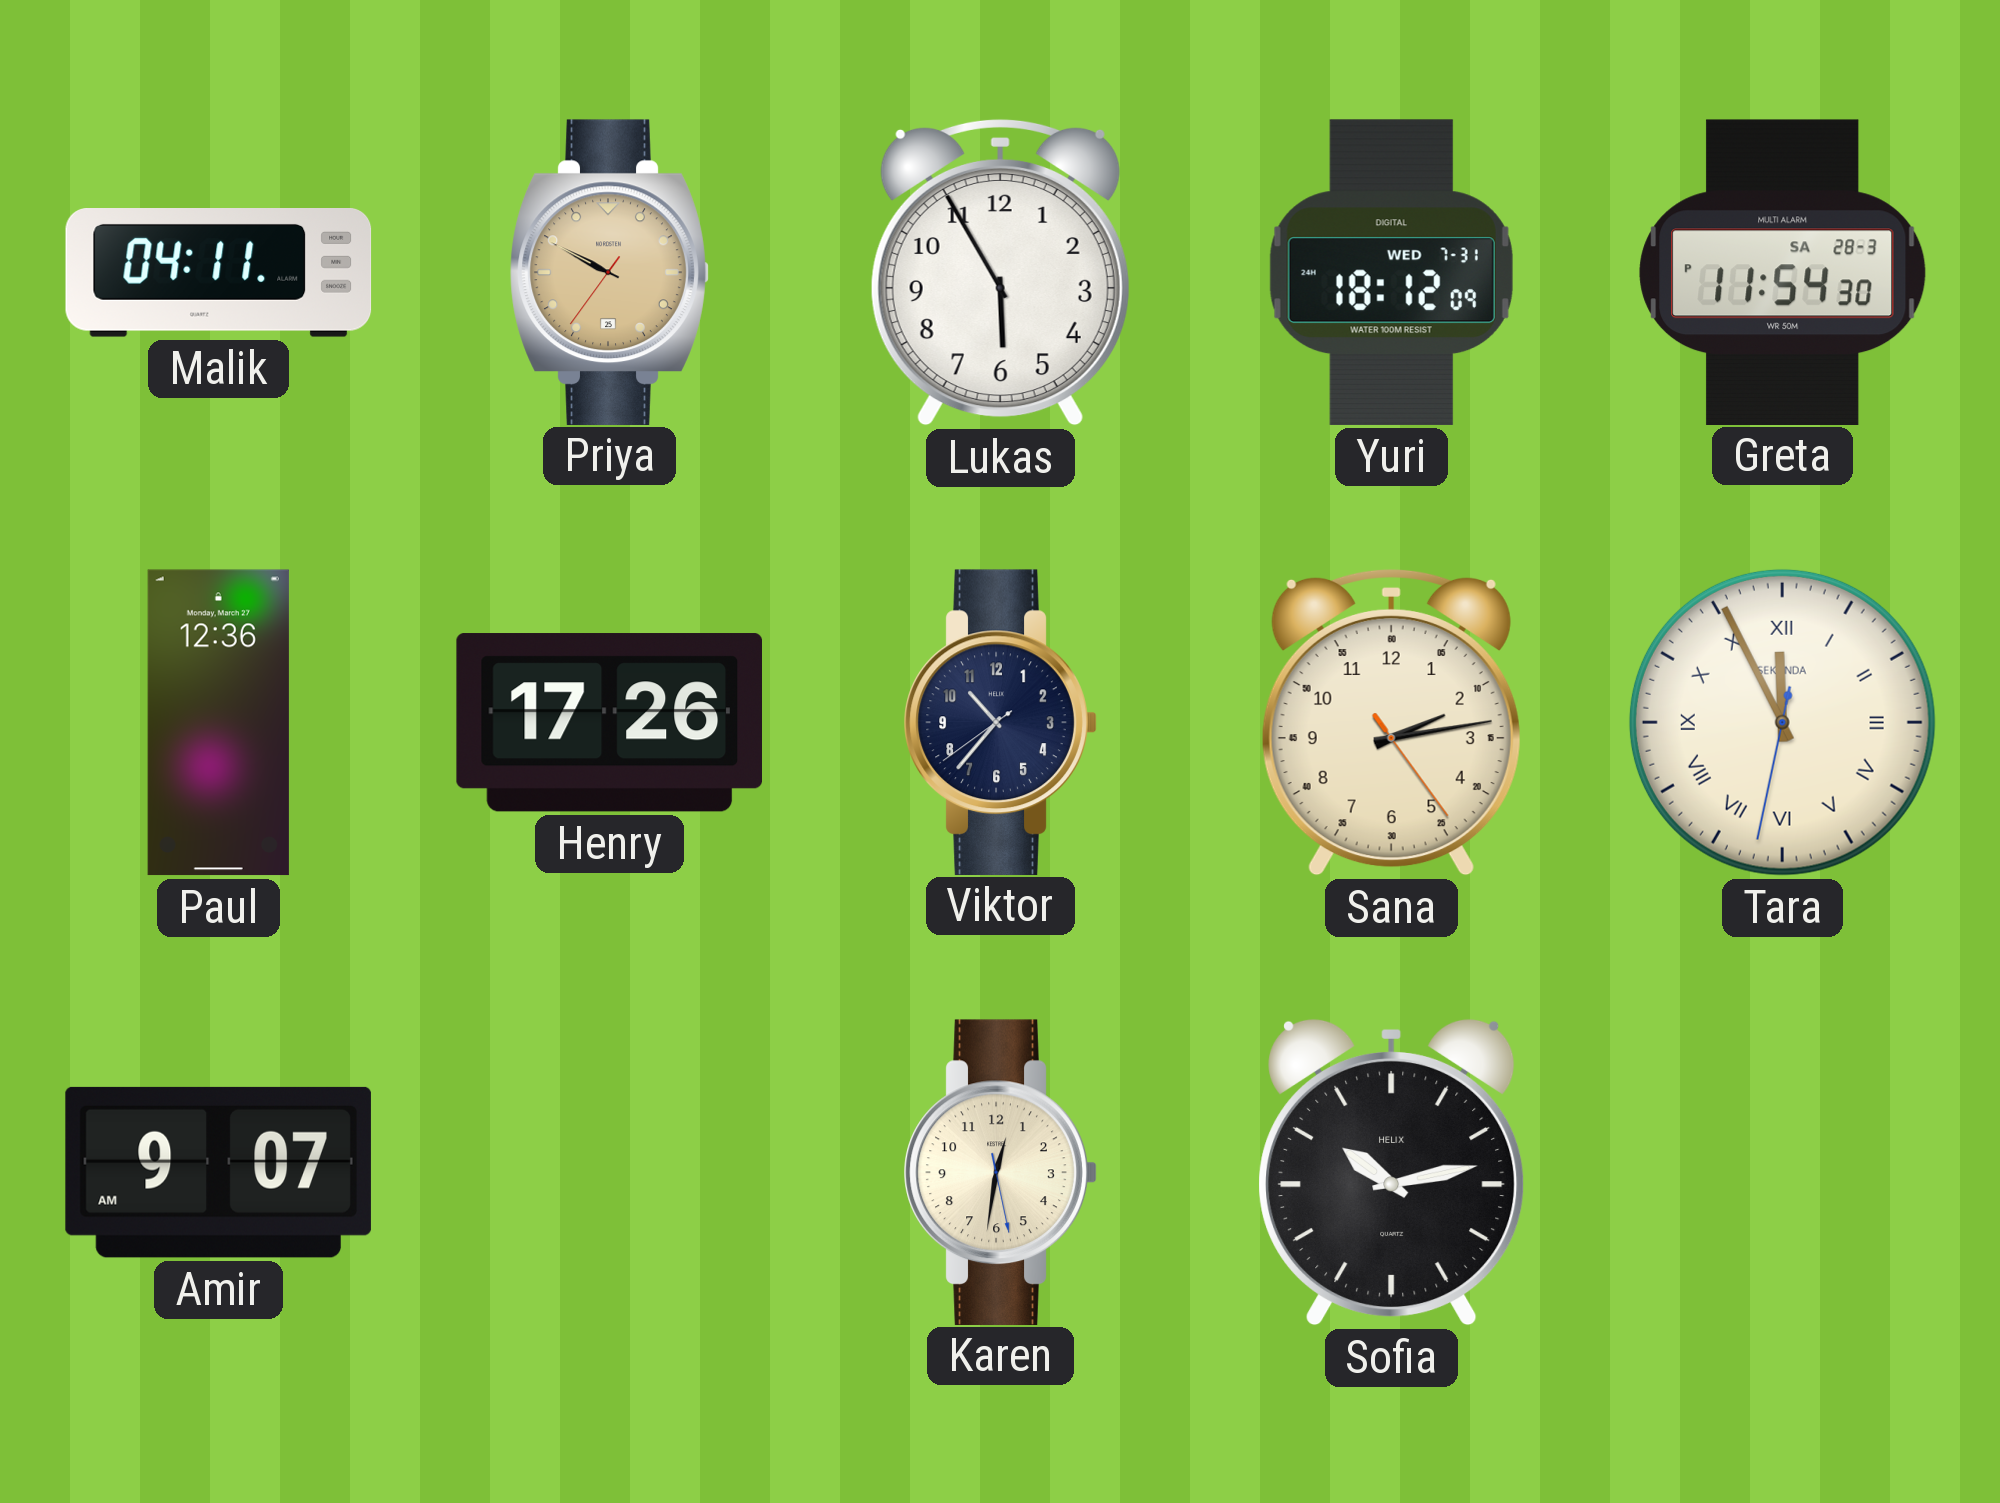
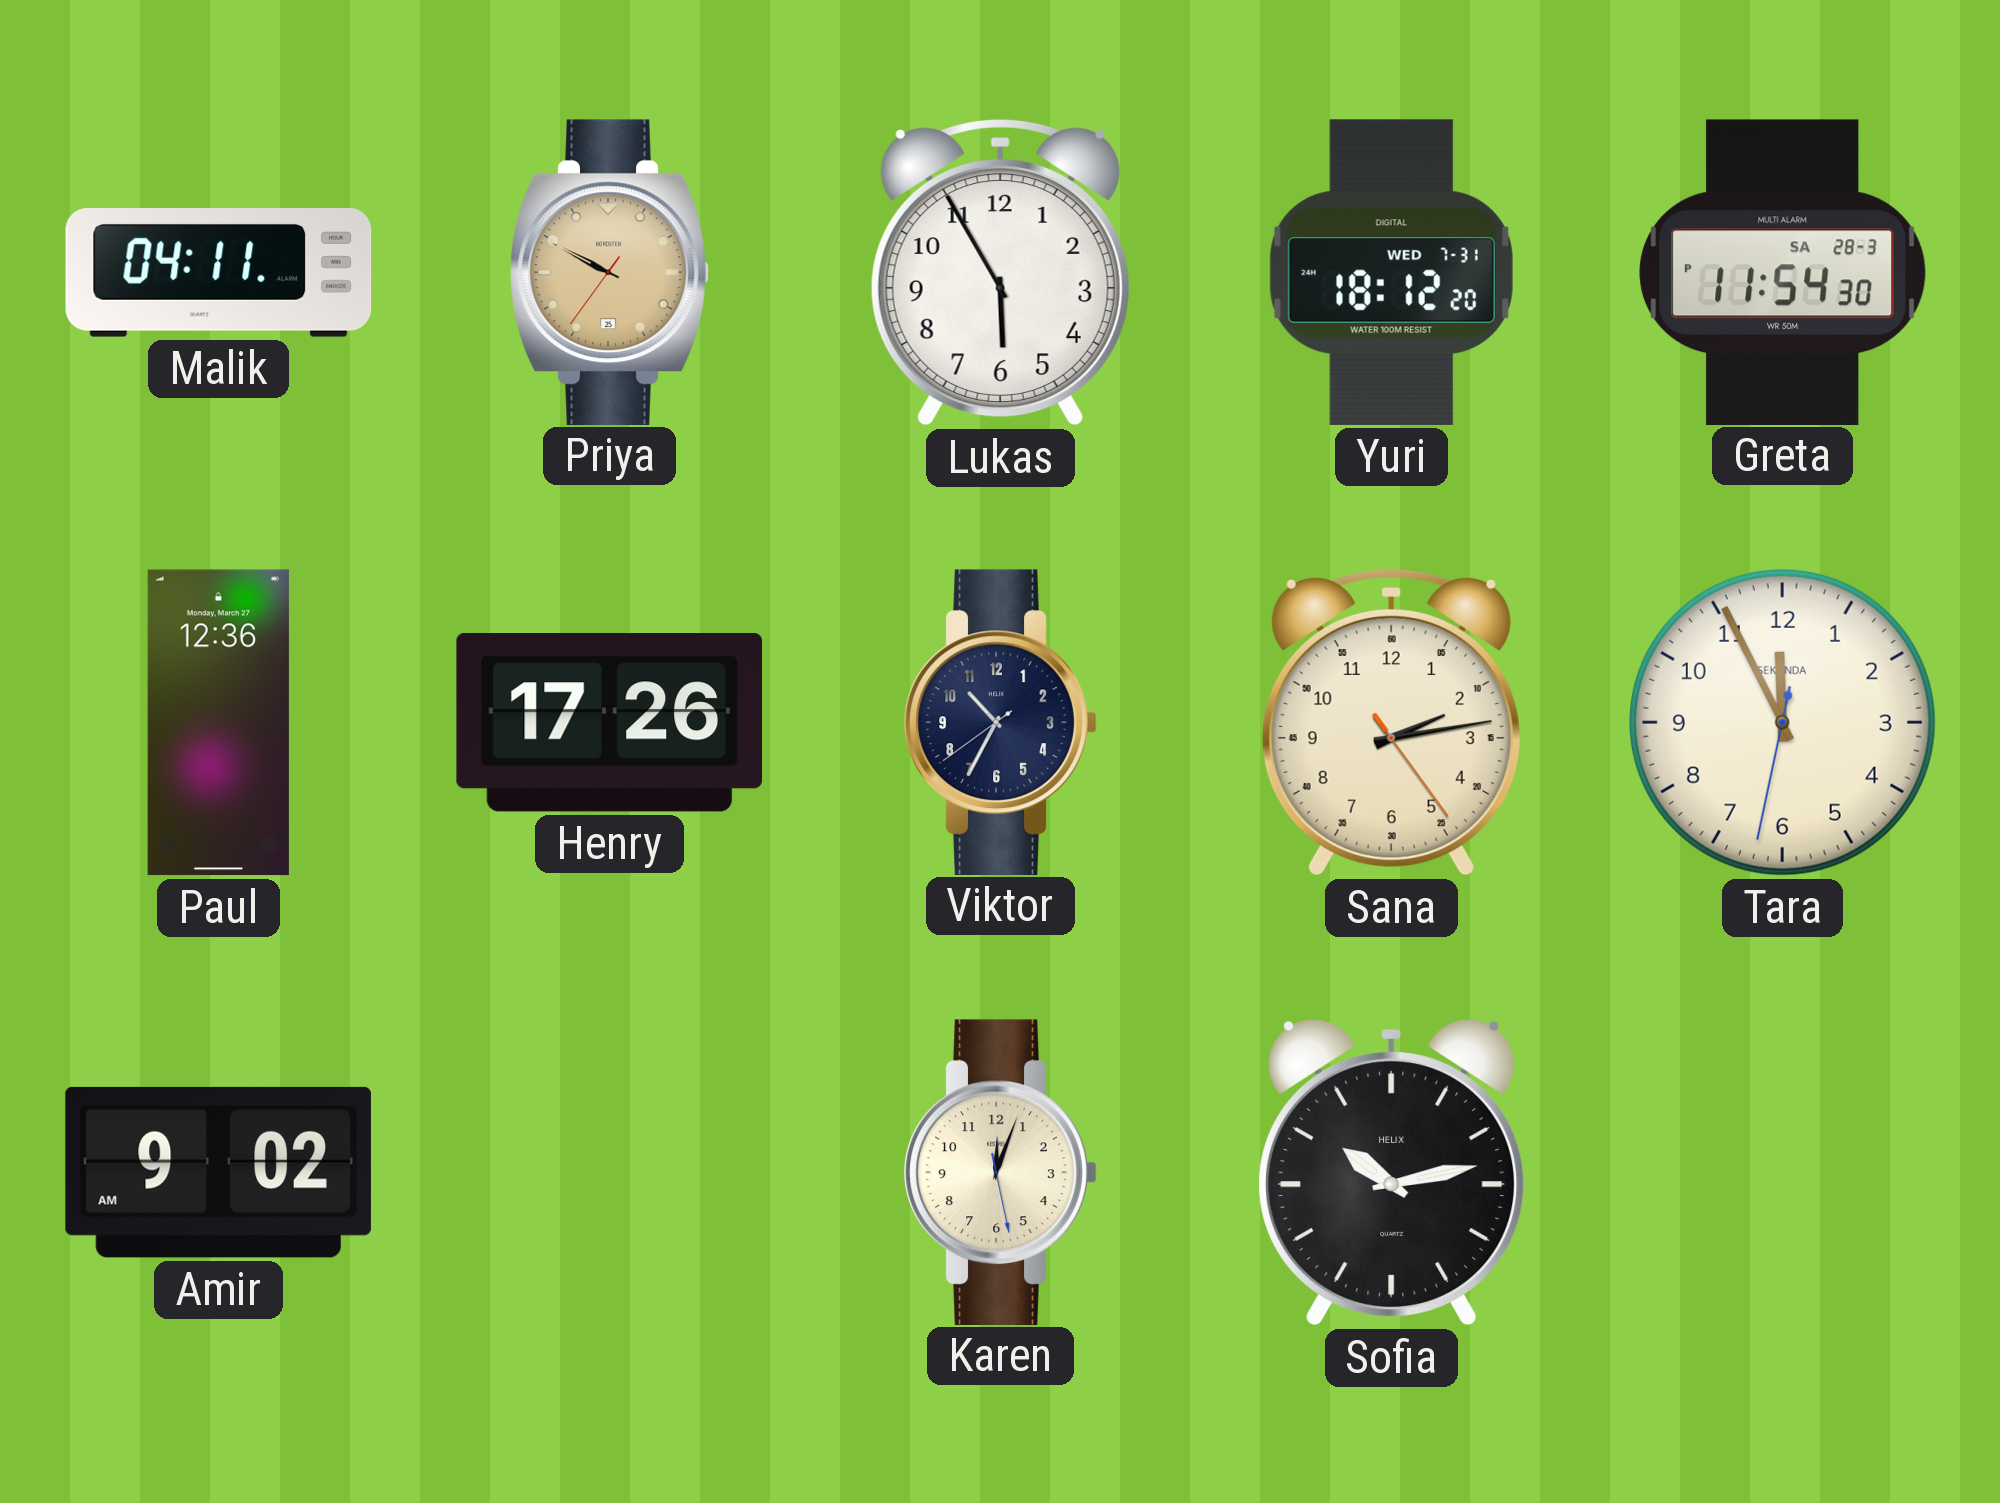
Yuri: 18:12:09 -> 18:12:20 (1391, 272)
Viktor: 10:36 -> 10:34 (1000, 722)
Tara numerals: Roman -> Arabic (1782, 722)
Amir: 9:07 -> 9:02 (218, 1172)
Karen: 12:31 -> 12:03 (1000, 1172)
